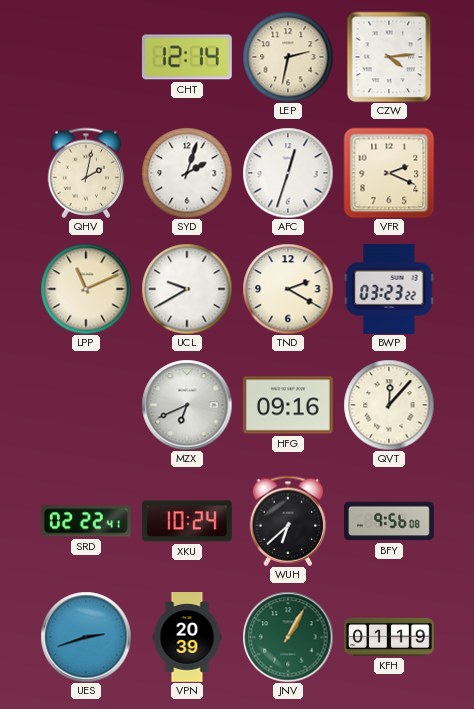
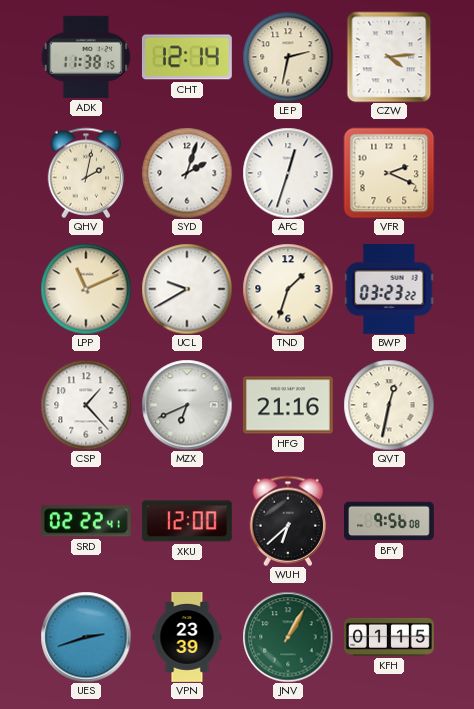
ADK: none -> 11:38 (86, 57)
TND: 2:20 -> 1:33 (288, 289)
CSP: none -> 1:23 (86, 405)
HFG: 09:16 -> 21:16 (288, 405)
QVT: 12:07 -> 12:32 (389, 405)
XKU: 10:24 -> 12:00 (187, 521)
VPN: 20:39 -> 23:39 (187, 638)
KFH: 01:19 -> 01:15 (390, 637)
